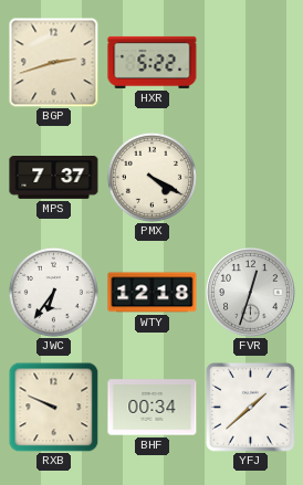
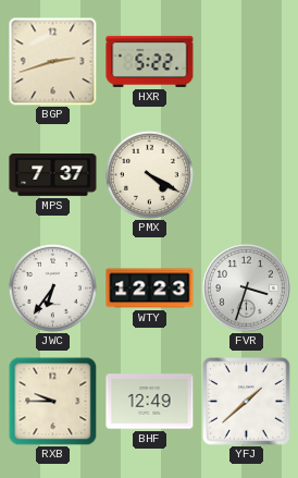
WTY: 12:18 -> 12:23 (150, 289)
FVR: 12:33 -> 3:33 (247, 289)
RXB: 9:49 -> 9:45 (52, 401)
BHF: 00:34 -> 12:49 (150, 402)
